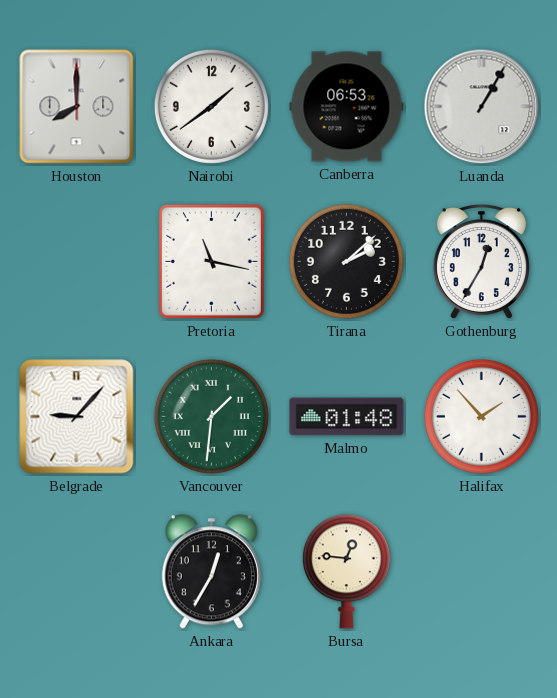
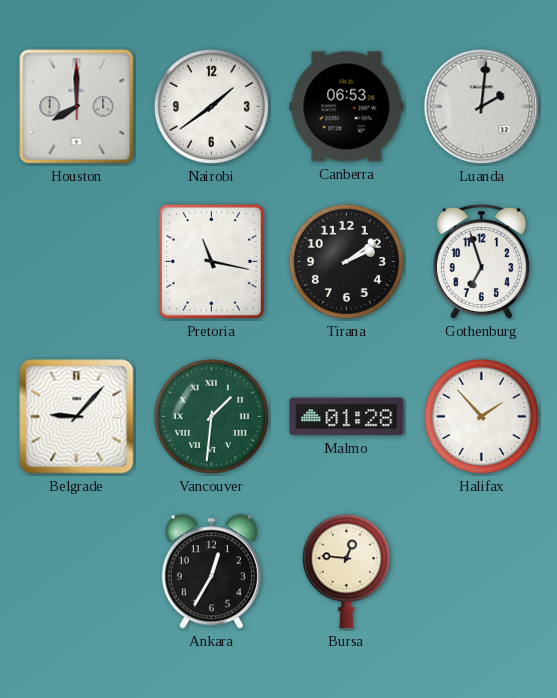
Luanda: 1:05 -> 2:01 (482, 107)
Tirana: 2:08 -> 2:09 (346, 261)
Gothenburg: 12:35 -> 6:57 (481, 263)
Malmo: 01:48 -> 01:28 (347, 417)
